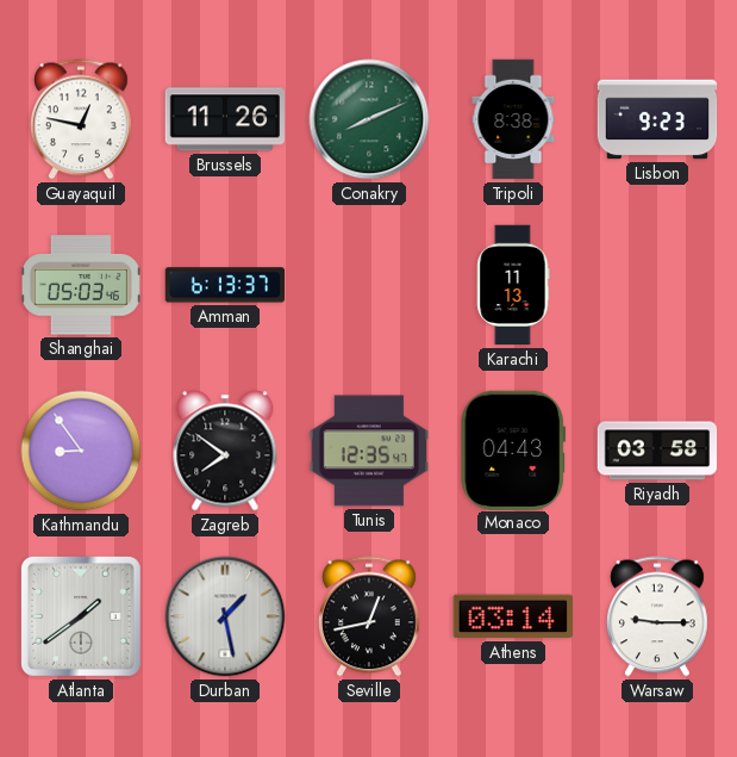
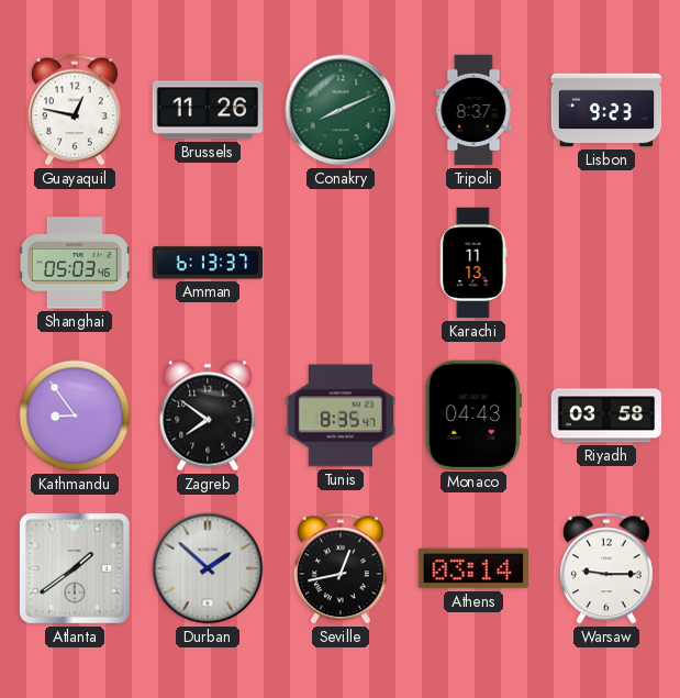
Tripoli: 8:38 -> 8:37 (473, 110)
Tunis: 12:35 -> 8:35 (339, 416)
Durban: 1:28 -> 1:52 (208, 568)
